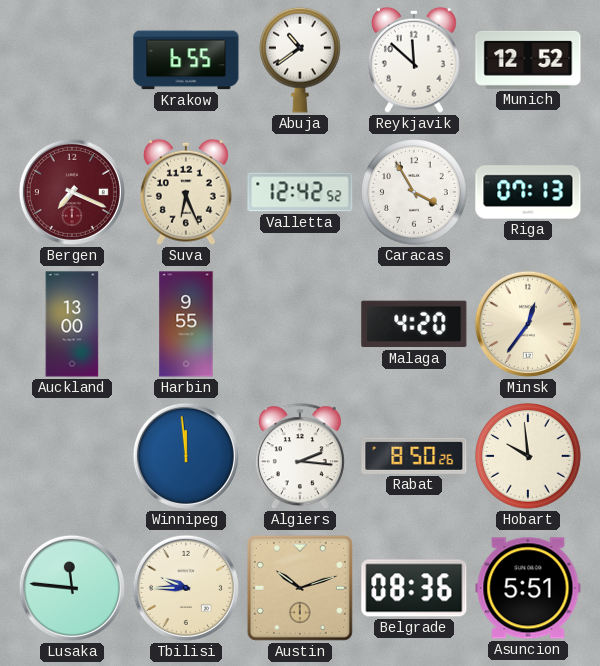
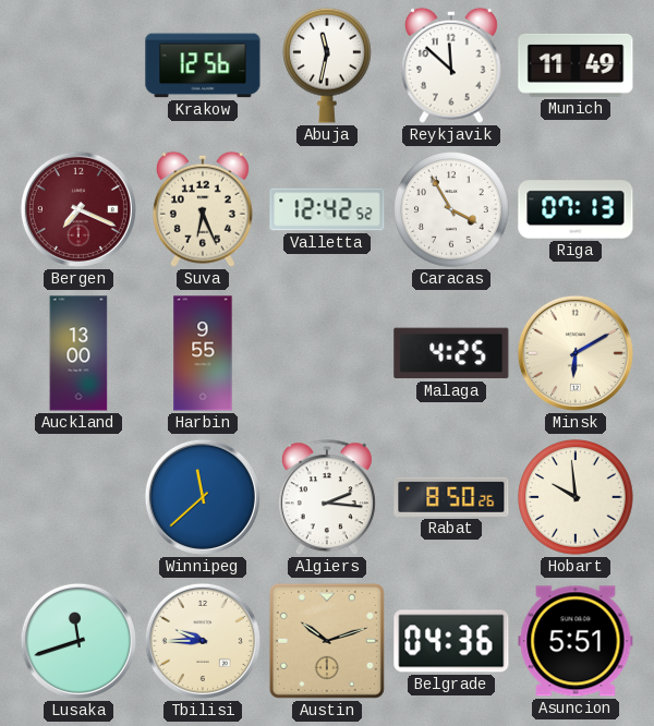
Krakow: 6:55 -> 12:56 (203, 65)
Abuja: 10:39 -> 11:32 (328, 65)
Munich: 12:52 -> 11:49 (576, 65)
Malaga: 4:20 -> 4:25 (451, 353)
Minsk: 12:36 -> 6:10 (576, 353)
Winnipeg: 11:59 -> 11:38 (203, 497)
Lusaka: 11:46 -> 11:42 (78, 641)
Belgrade: 08:36 -> 04:36 (451, 641)
